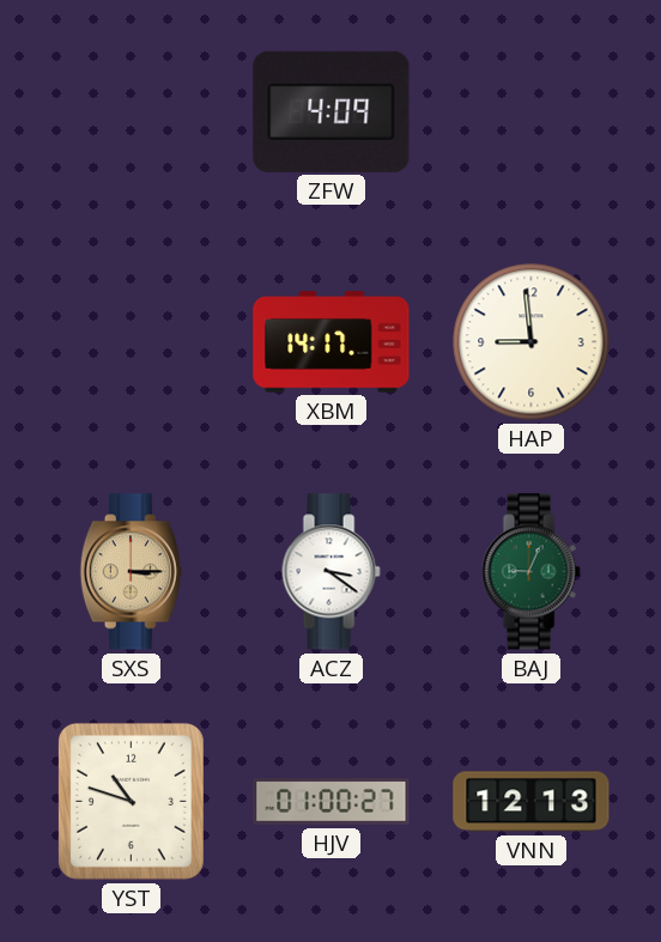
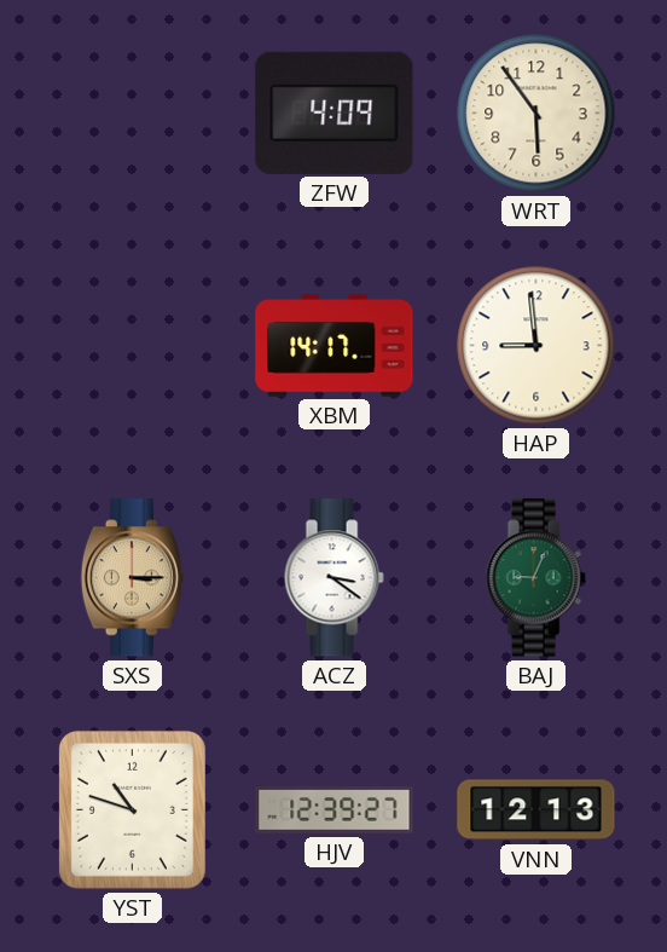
WRT: none -> 5:54 (536, 114)
HJV: 01:00 -> 12:39 (335, 810)
